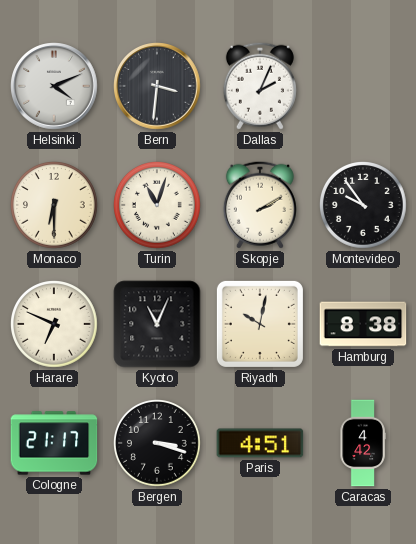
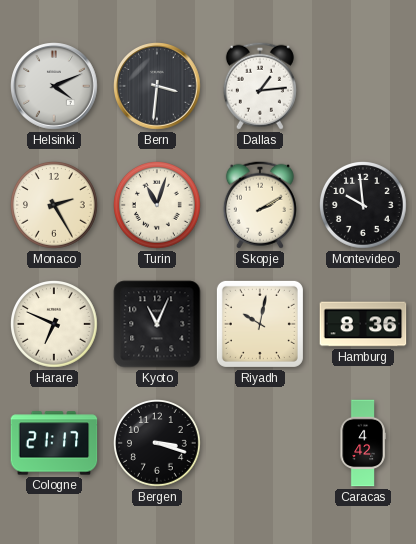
Dallas: 2:04 -> 1:14 (260, 86)
Monaco: 6:30 -> 2:25 (55, 206)
Montevideo: 9:54 -> 9:59 (364, 206)
Hamburg: 8:38 -> 8:36 (363, 324)
Paris: 4:51 -> none (260, 443)
